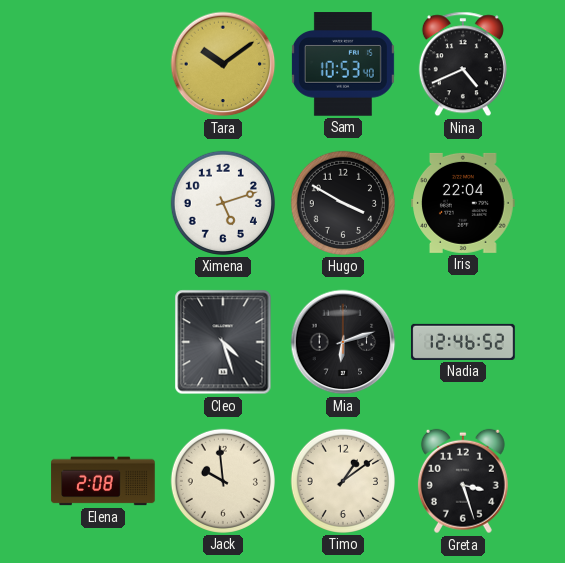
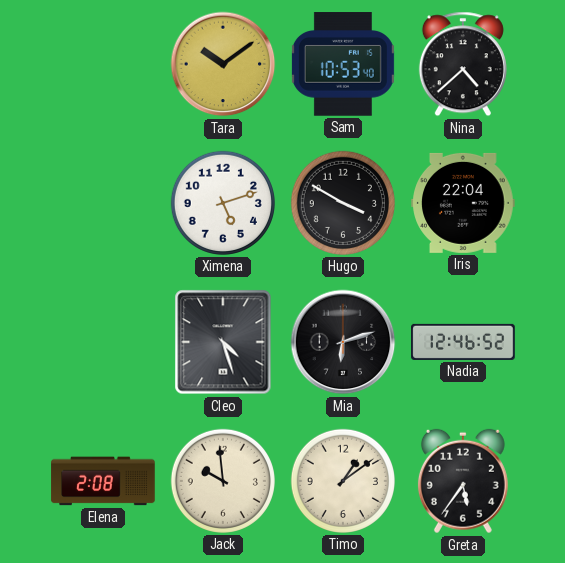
Nina: 4:41 -> 4:38 (463, 64)
Greta: 3:27 -> 5:36 (463, 481)
